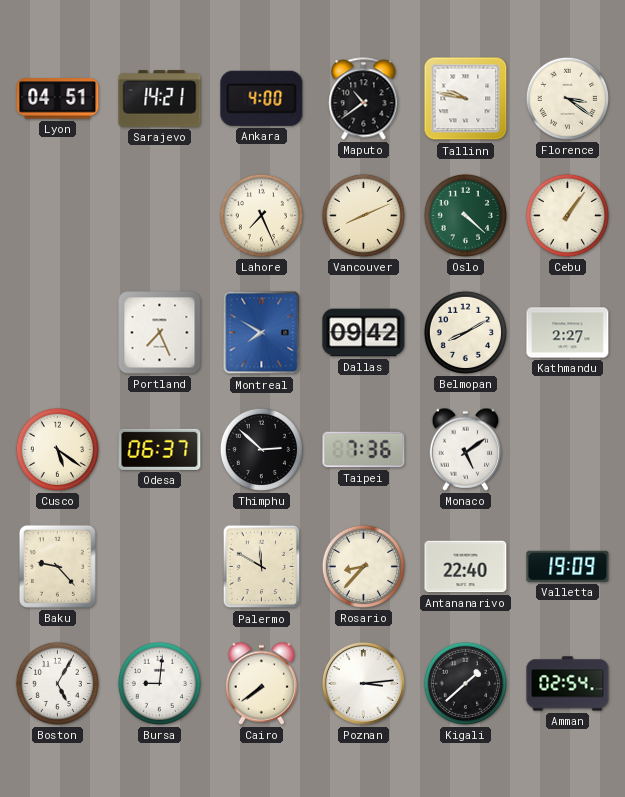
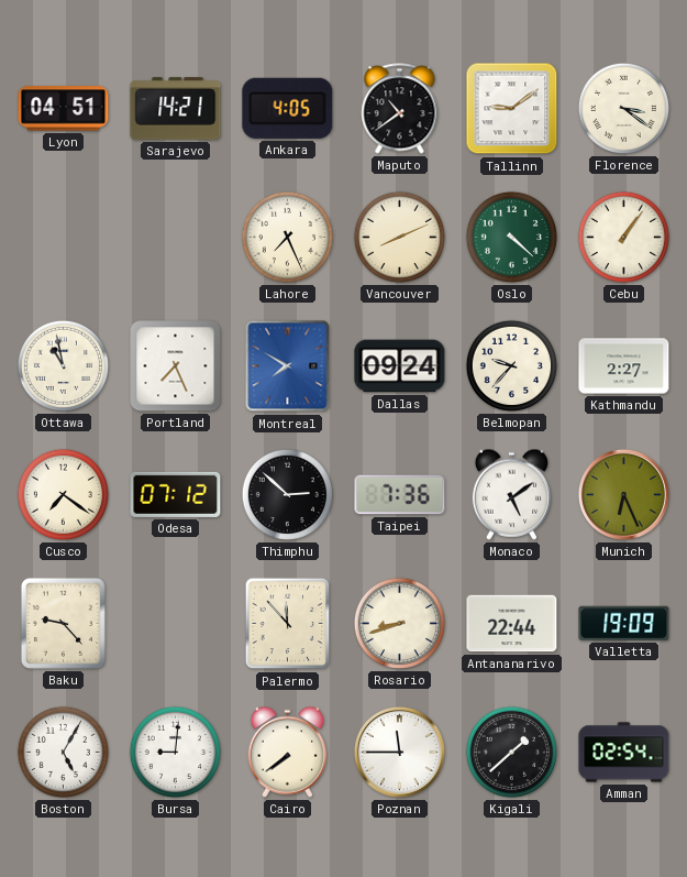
Ankara: 4:00 -> 4:05 (288, 108)
Tallinn: 9:47 -> 9:09 (512, 109)
Ottawa: none -> 10:58 (63, 365)
Dallas: 09:42 -> 09:24 (400, 366)
Belmopan: 8:10 -> 9:37 (511, 365)
Cusco: 5:21 -> 7:21 (63, 494)
Odesa: 06:37 -> 07:12 (176, 494)
Munich: none -> 6:26 (623, 494)
Palermo: 11:50 -> 11:53 (288, 624)
Rosario: 8:37 -> 8:42 (399, 623)
Antananarivo: 22:40 -> 22:44 (512, 624)
Poznan: 3:14 -> 11:45 (399, 752)
